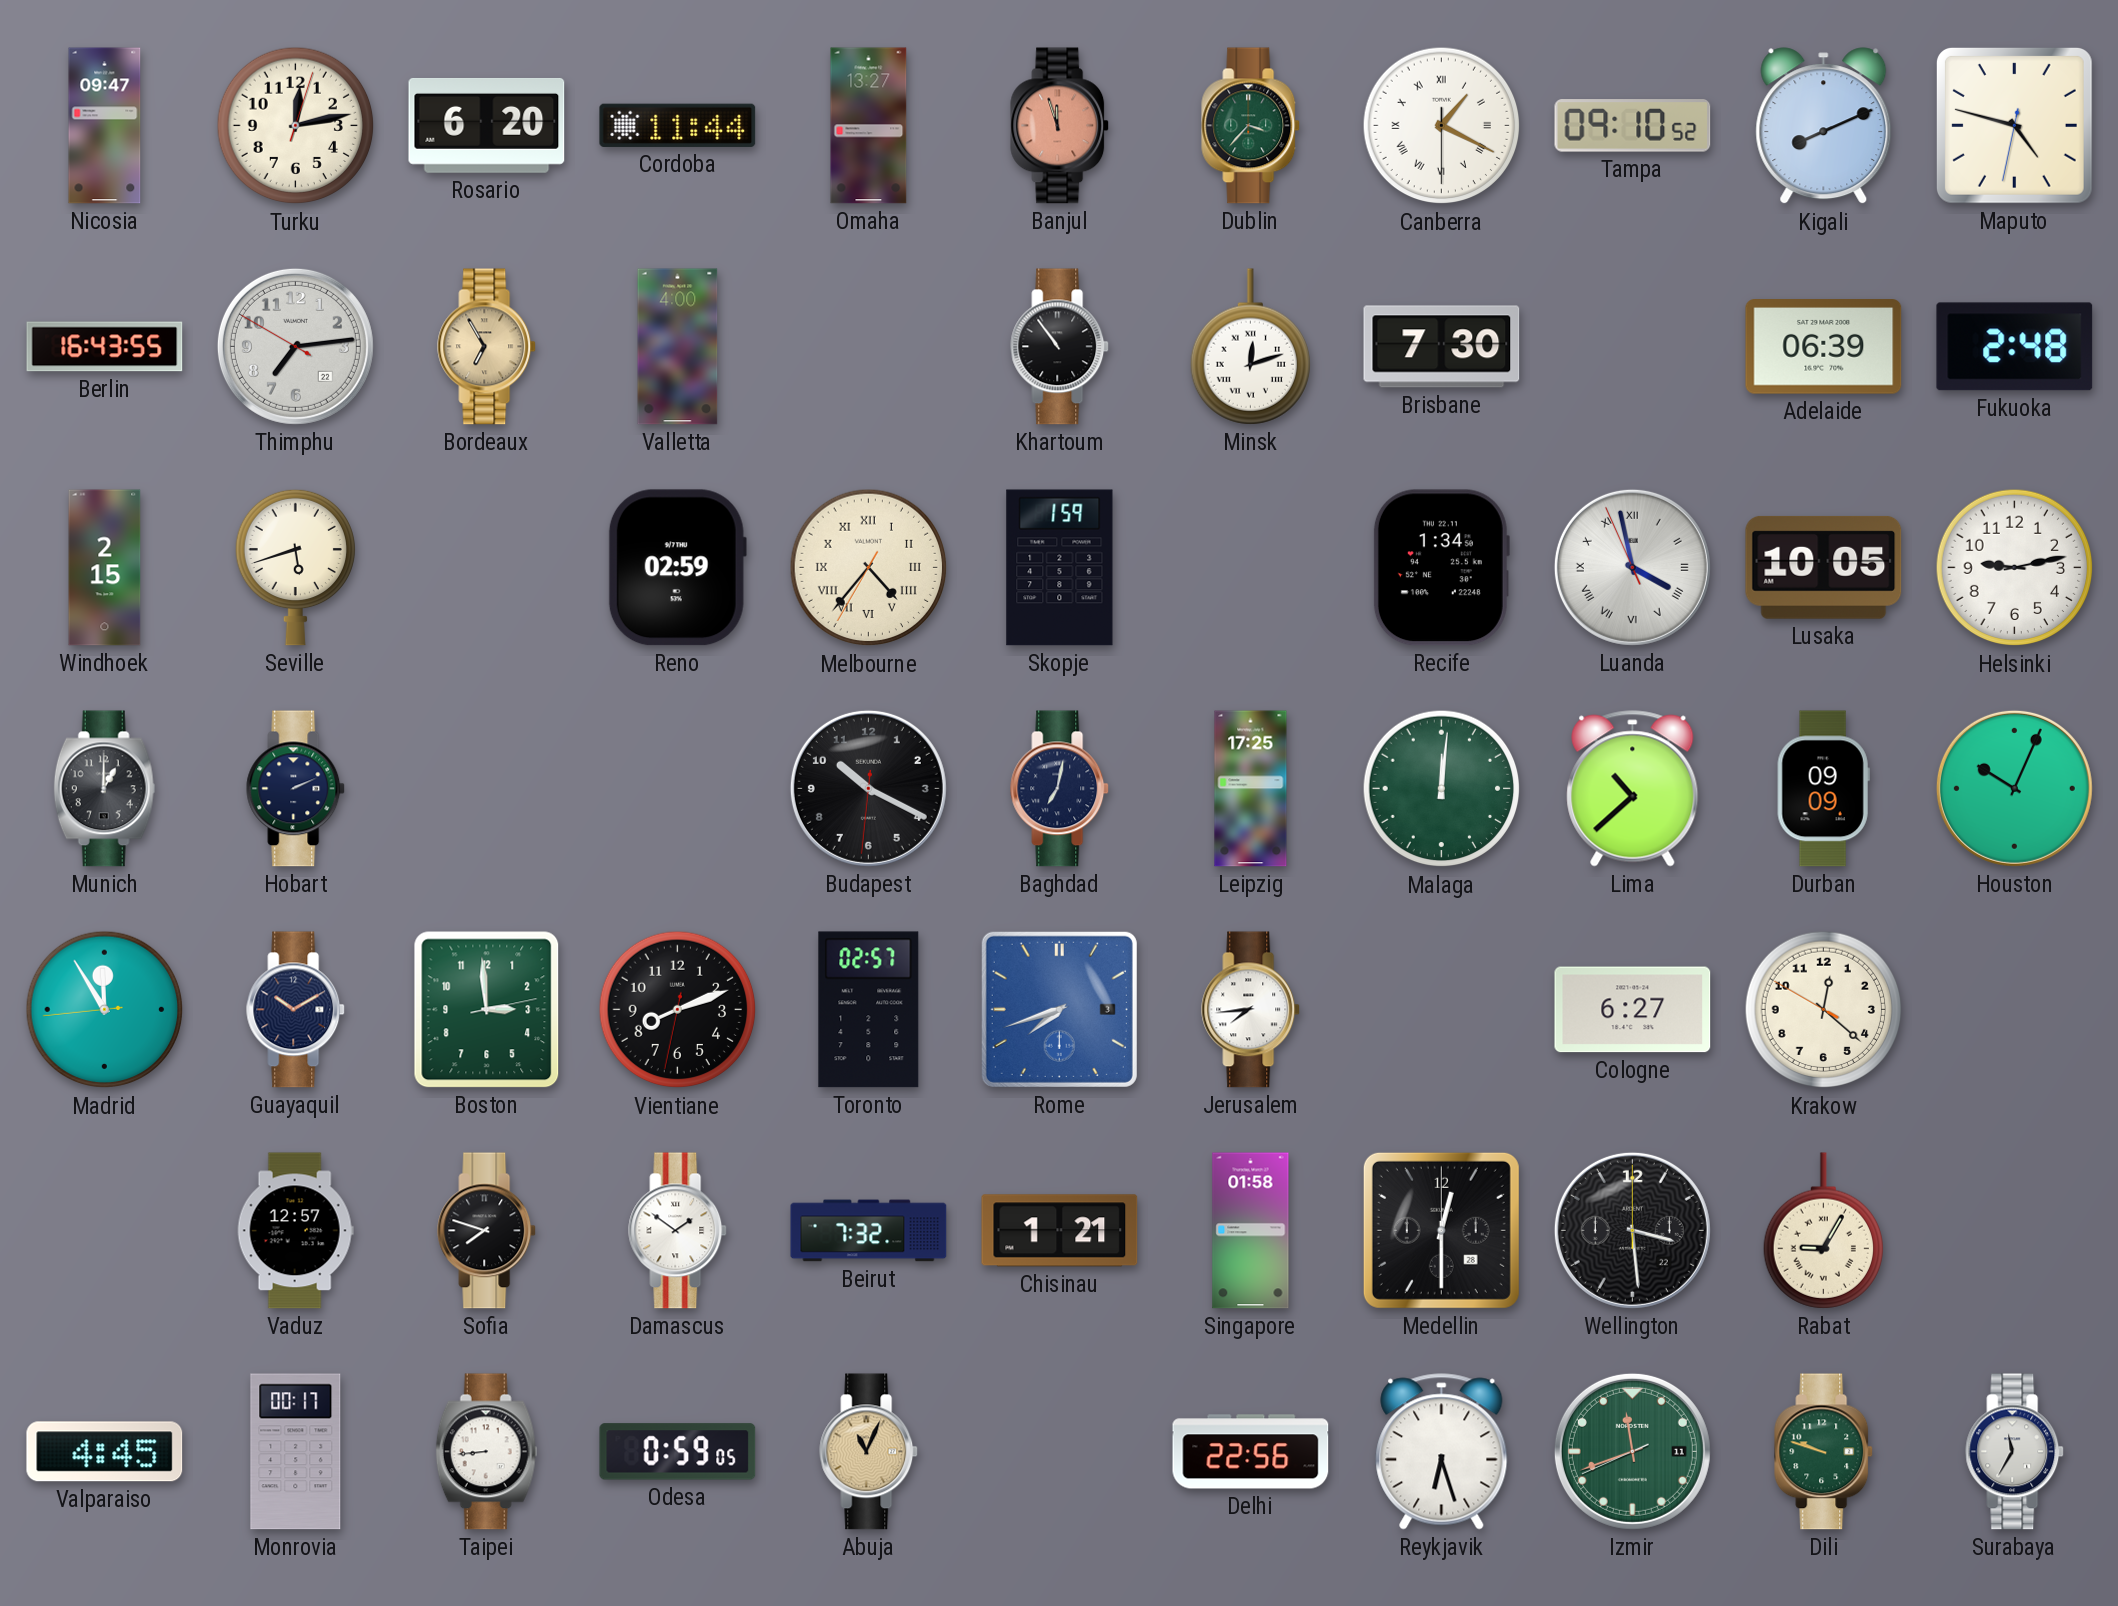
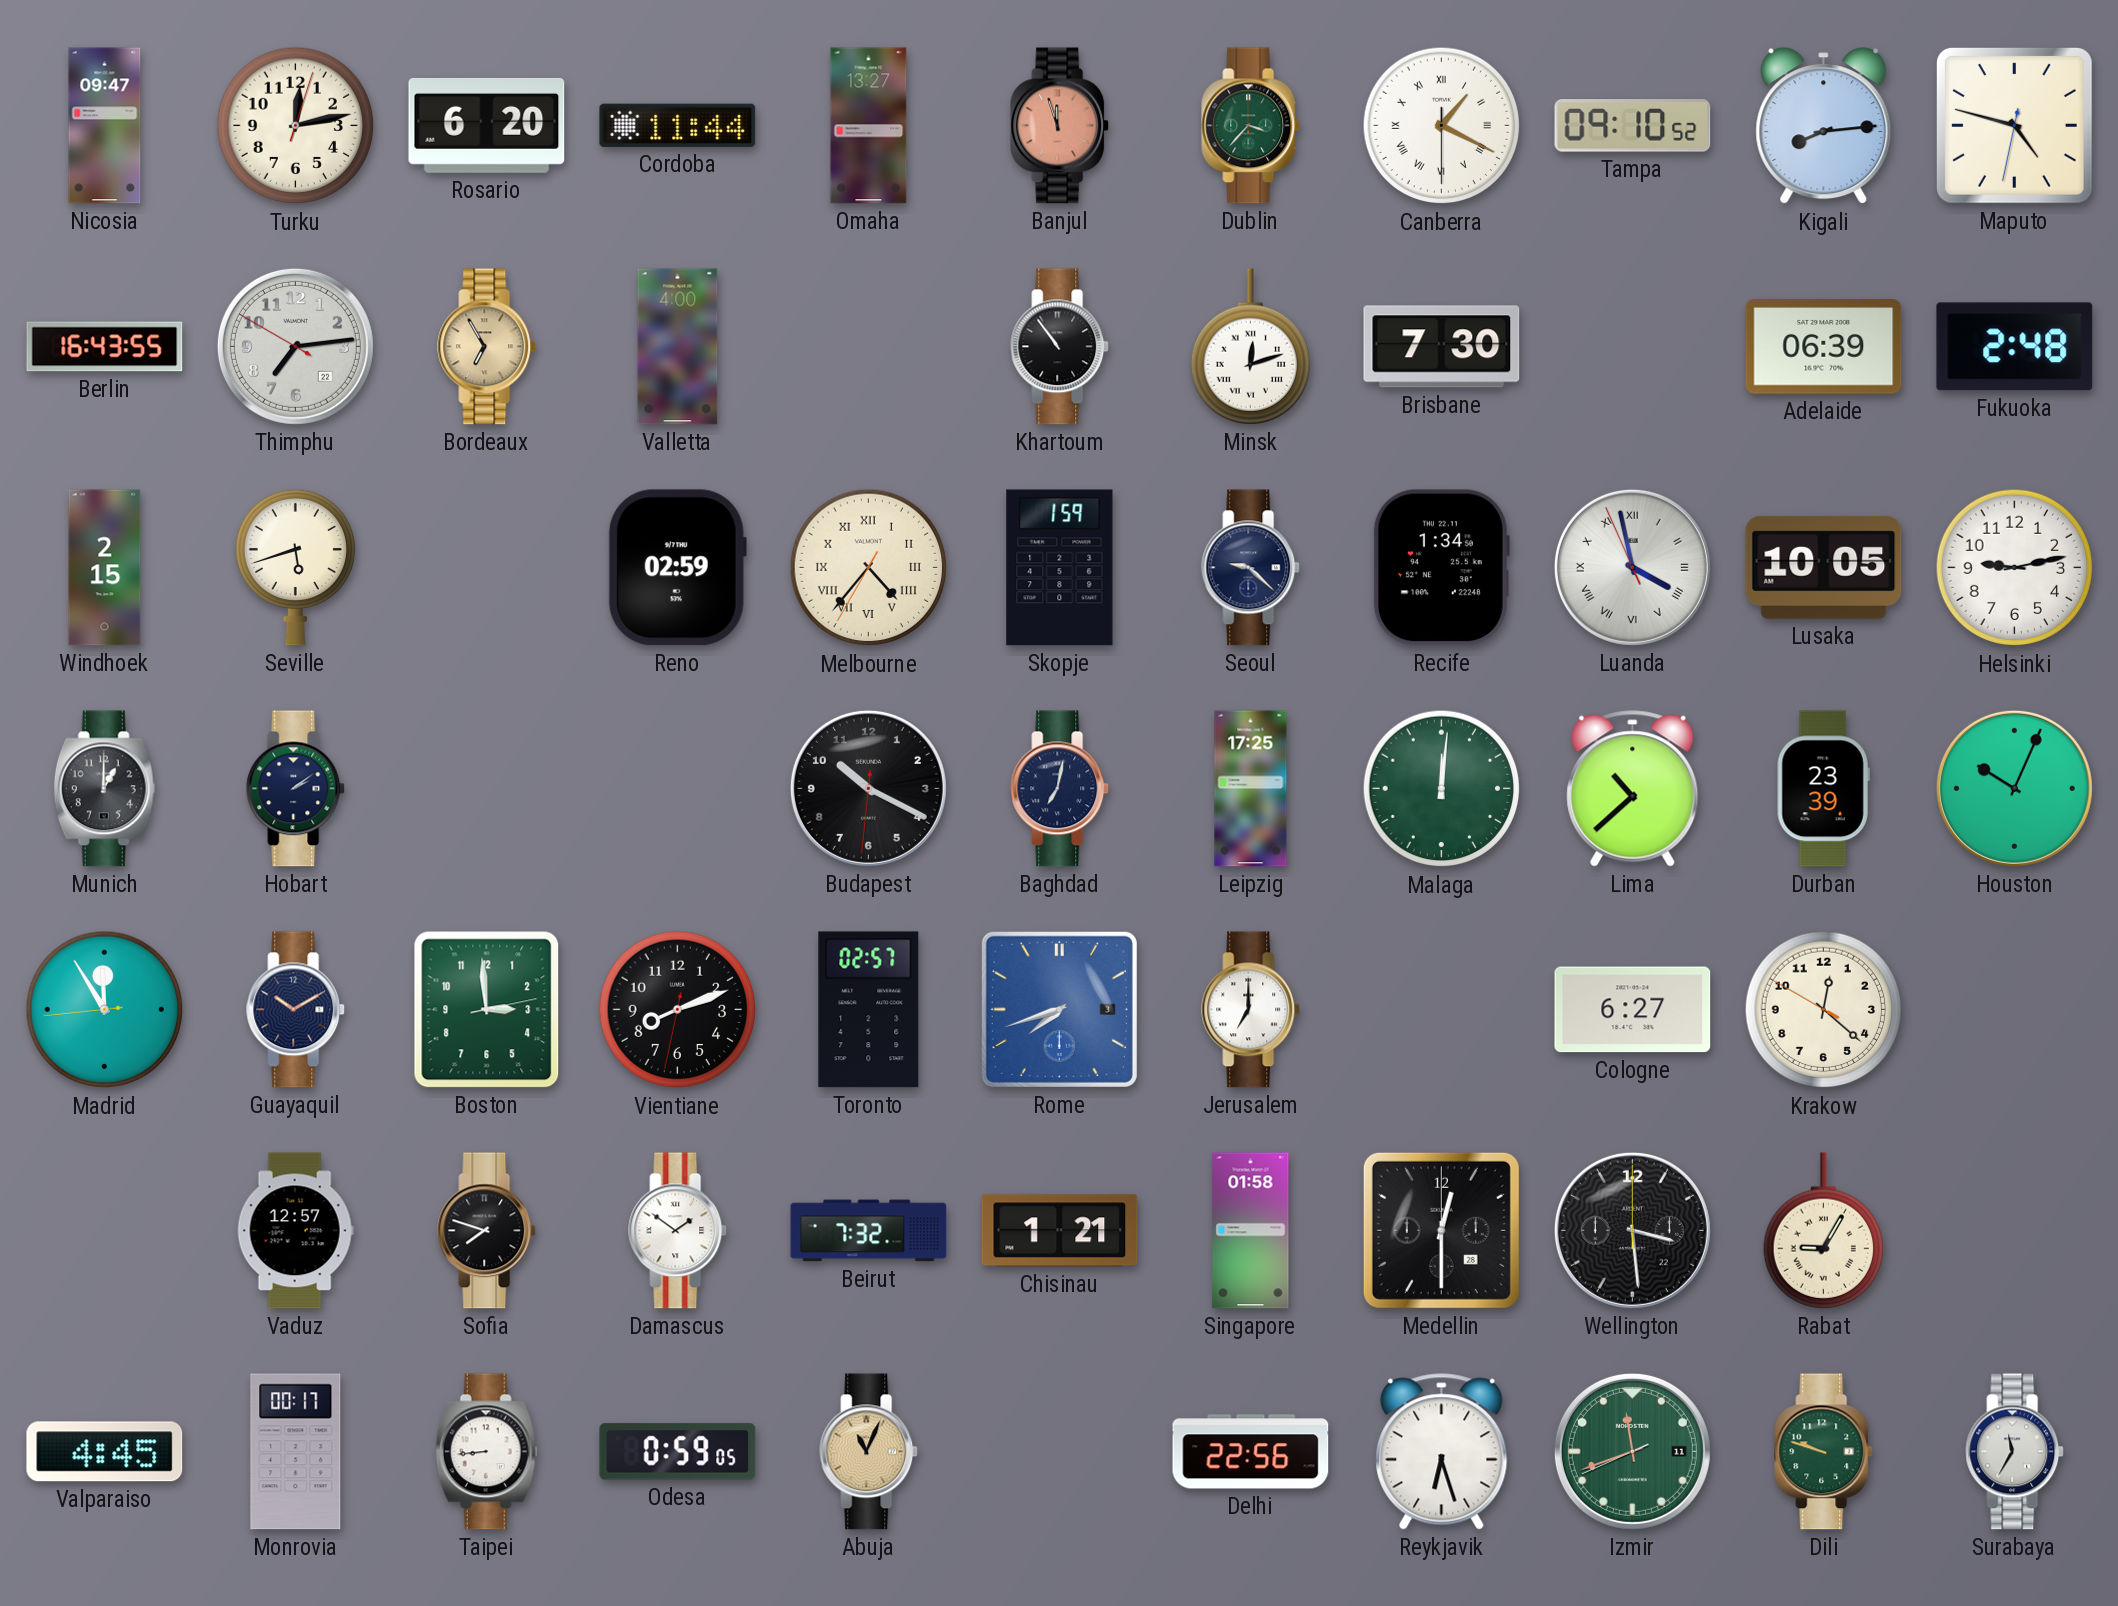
Kigali: 8:11 -> 8:14 (1824, 126)
Seoul: none -> 9:22 (1251, 568)
Hobart: 2:11 -> 2:09 (296, 789)
Durban: 09:09 -> 23:39 (1823, 789)
Jerusalem: 7:44 -> 7:00 (1251, 1010)
